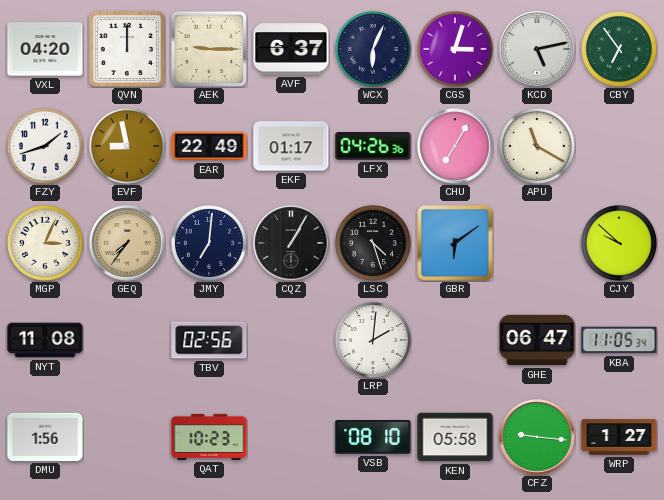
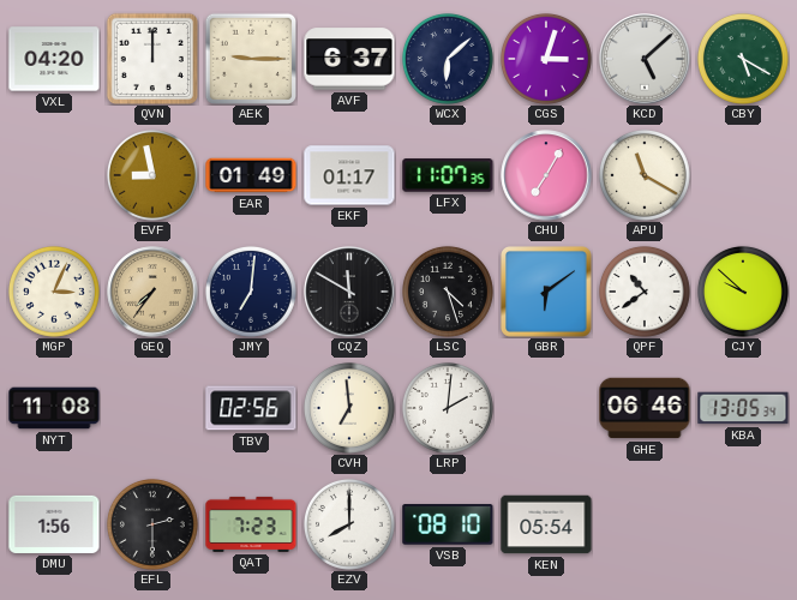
WCX: 6:04 -> 6:08 (448, 59)
KCD: 5:13 -> 5:08 (645, 59)
CBY: 6:54 -> 5:20 (743, 59)
FZY: 1:42 -> none (45, 146)
EAR: 22:49 -> 01:49 (251, 175)
LFX: 04:26 -> 11:07 (448, 175)
CQZ: 1:05 -> 11:50 (349, 292)
QPF: none -> 10:39 (645, 292)
CVH: none -> 6:59 (349, 408)
GHE: 06:47 -> 06:46 (645, 408)
KBA: 11:05 -> 13:05 (743, 408)
EFL: none -> 2:30 (152, 524)
QAT: 10:23 -> 7:23 (251, 524)
EZV: none -> 8:00 (349, 524)
KEN: 05:58 -> 05:54 (546, 524)
CFZ: 9:16 -> none (537, 437)
WRP: 1:27 -> none (619, 437)
